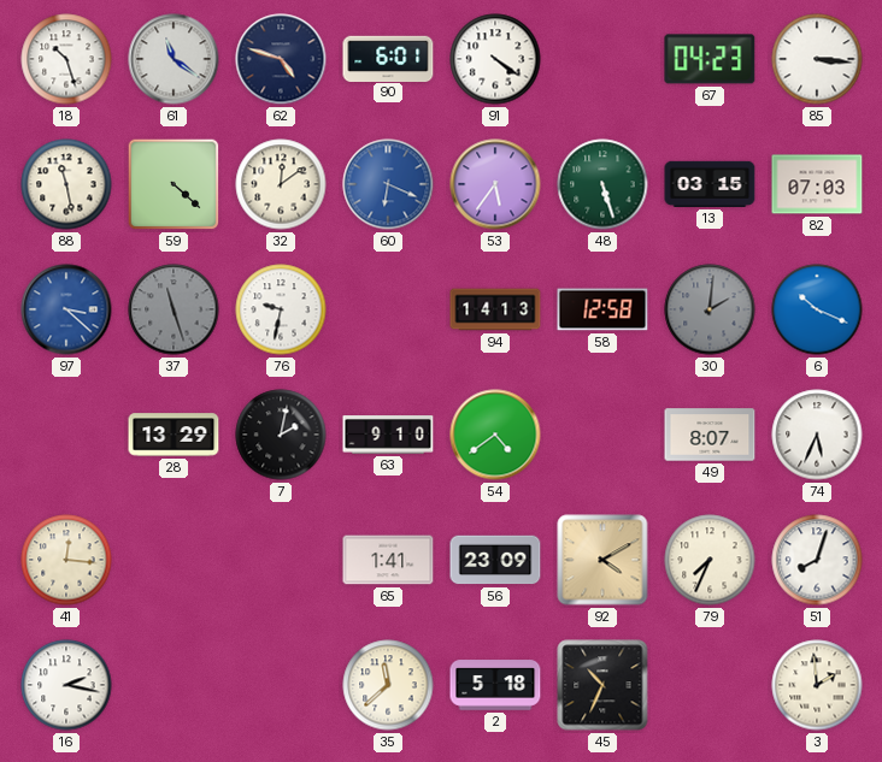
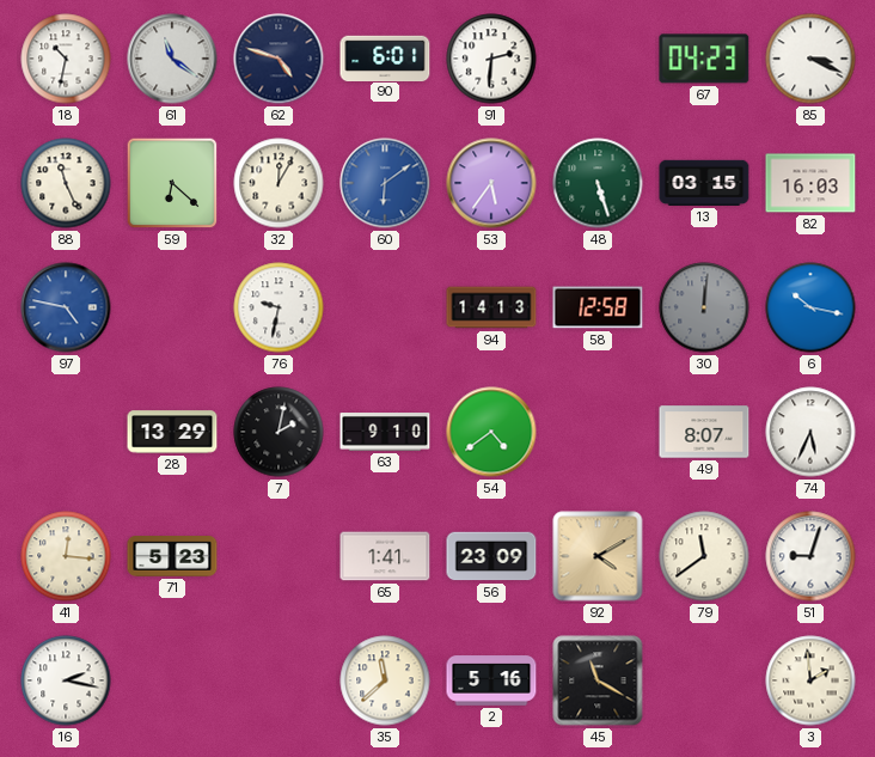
18: 10:27 -> 10:32 (66, 59)
91: 4:21 -> 2:31 (491, 59)
85: 3:16 -> 3:19 (810, 59)
88: 11:28 -> 11:26 (66, 183)
59: 4:22 -> 6:22 (172, 183)
32: 12:09 -> 12:05 (279, 183)
60: 6:19 -> 6:09 (385, 183)
82: 07:03 -> 16:03 (810, 183)
97: 3:22 -> 4:47 (66, 307)
37: 11:27 -> none (174, 309)
30: 2:01 -> 12:01 (704, 307)
6: 10:19 -> 10:17 (810, 307)
71: none -> 5:23 (172, 556)
79: 7:34 -> 11:39 (704, 556)
51: 8:03 -> 9:03 (810, 556)
2: 5:18 -> 5:16 (491, 680)
45: 10:34 -> 11:20 (598, 680)
